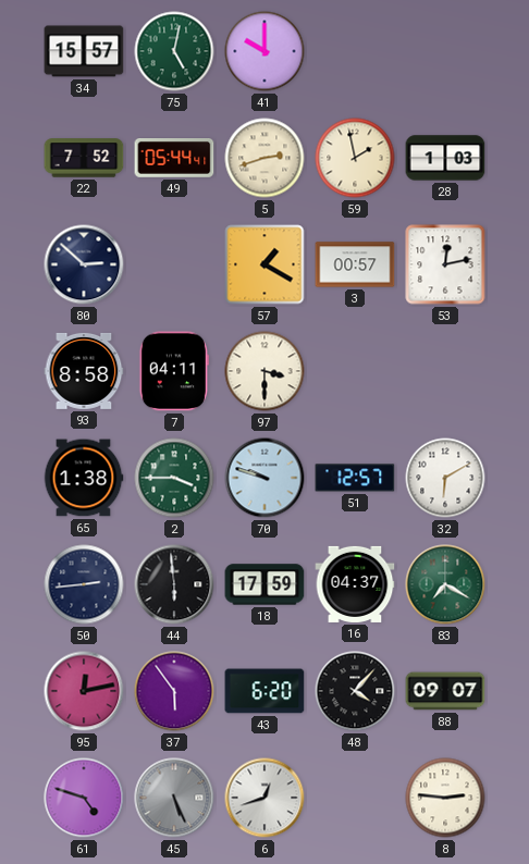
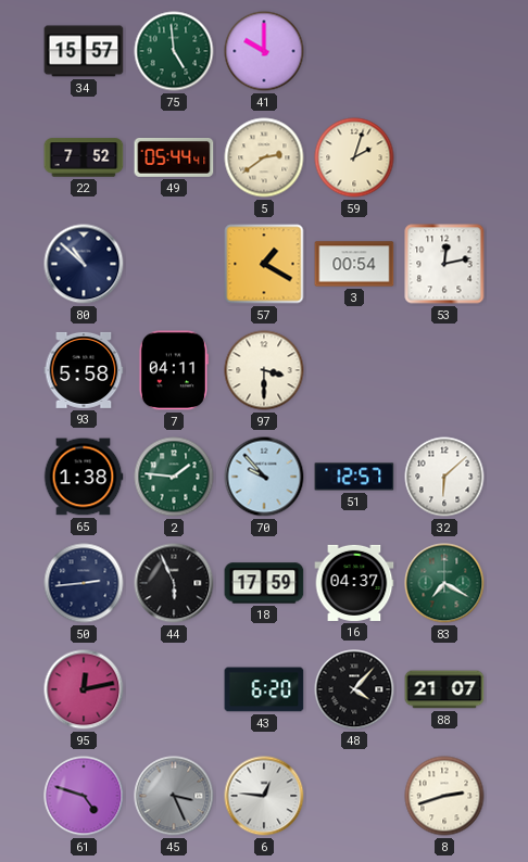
75: 5:02 -> 4:59 (174, 51)
5: 2:42 -> 2:39 (264, 157)
59: 1:58 -> 2:03 (354, 157)
28: 1:03 -> none (445, 158)
80: 2:52 -> 10:52 (84, 264)
3: 00:57 -> 00:54 (354, 264)
93: 8:58 -> 5:58 (84, 370)
2: 3:45 -> 1:46 (174, 477)
70: 9:48 -> 9:53 (264, 477)
32: 6:10 -> 6:08 (444, 477)
44: 5:59 -> 5:56 (174, 583)
37: 5:54 -> none (174, 691)
88: 09:07 -> 21:07 (444, 689)
45: 5:26 -> 3:26 (174, 796)
6: 12:42 -> 12:46 (264, 796)
8: 2:46 -> 2:42 (444, 796)
